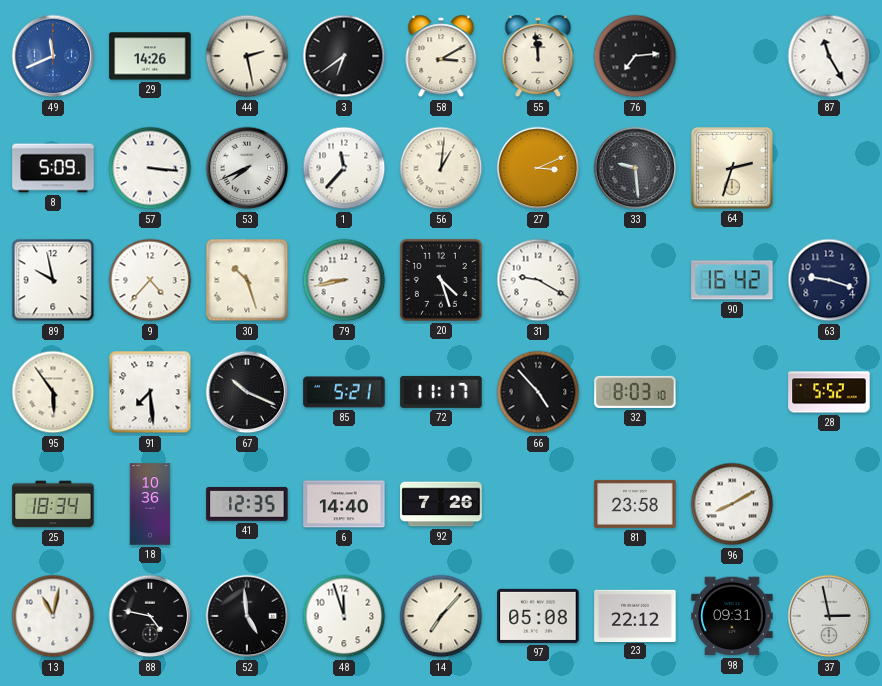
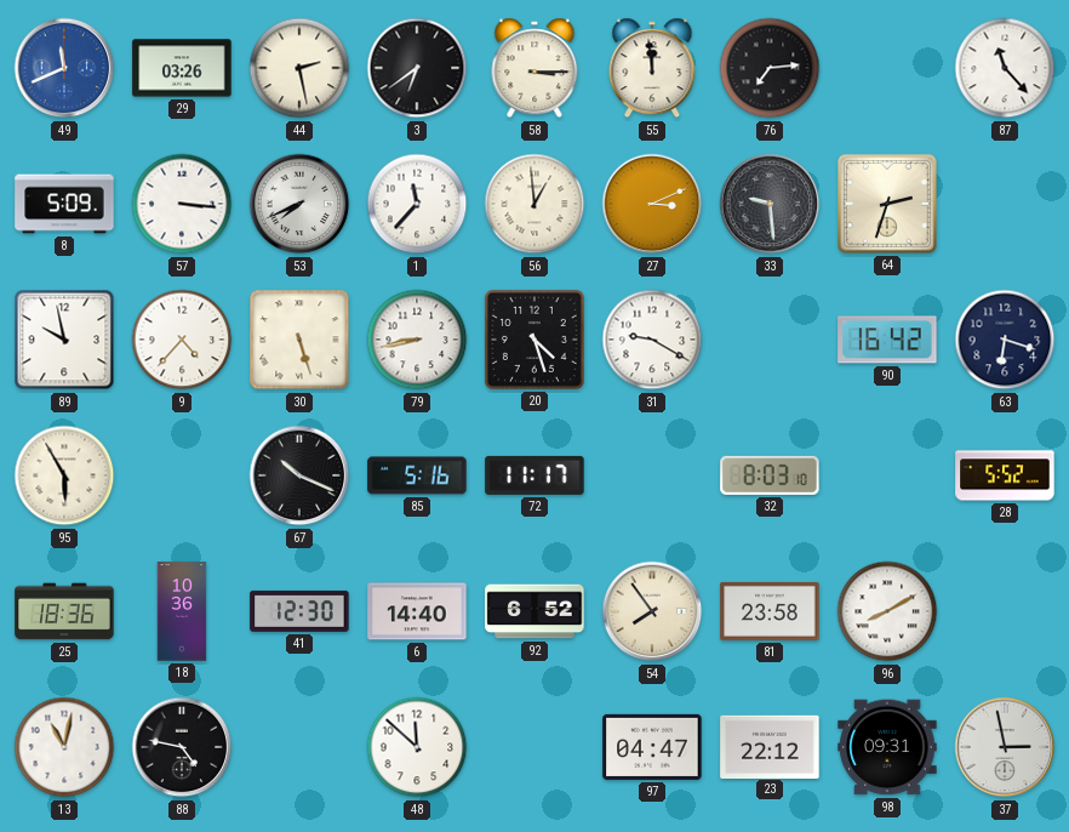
29: 14:26 -> 03:26 (182, 68)
58: 3:10 -> 3:15 (534, 68)
87: 11:25 -> 11:23 (1005, 68)
56: 1:01 -> 12:59 (534, 204)
30: 10:27 -> 5:27 (299, 340)
63: 9:18 -> 6:18 (1005, 340)
95: 5:54 -> 5:55 (64, 475)
91: 7:29 -> none (150, 392)
85: 5:21 -> 5:16 (417, 475)
66: 4:53 -> none (538, 392)
25: 18:34 -> 18:36 (64, 611)
41: 12:35 -> 12:30 (299, 611)
92: 7:26 -> 6:52 (534, 611)
54: none -> 7:54 (652, 611)
52: 4:59 -> none (247, 616)
48: 11:57 -> 11:52 (417, 747)
14: 7:07 -> none (441, 616)
97: 05:08 -> 04:47 (652, 747)
